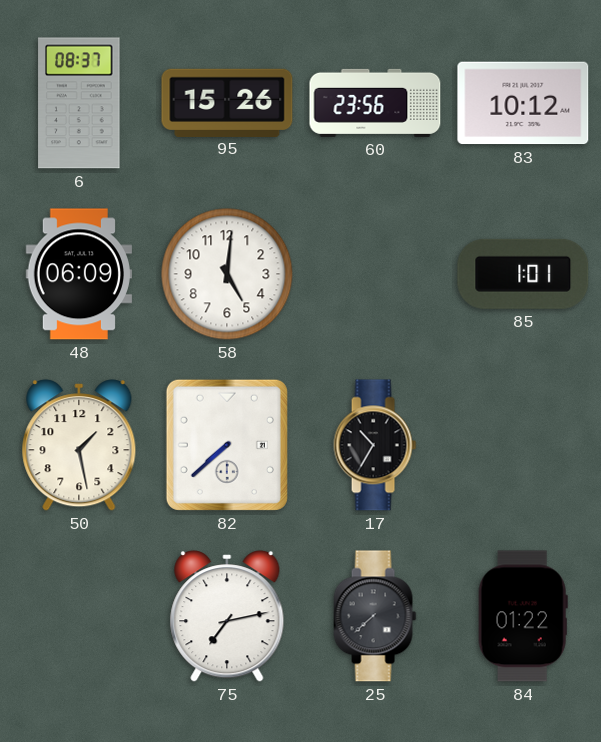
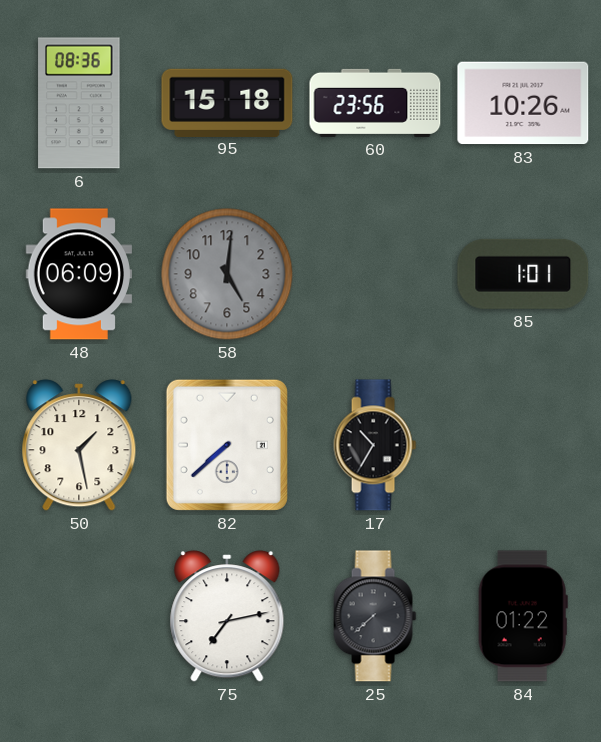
6: 08:37 -> 08:36 (79, 103)
95: 15:26 -> 15:18 (227, 102)
83: 10:12 -> 10:26 (523, 103)
58 dial: white -> grey (227, 274)
